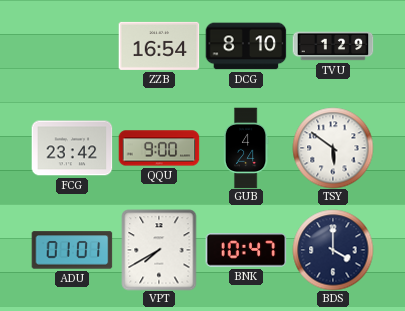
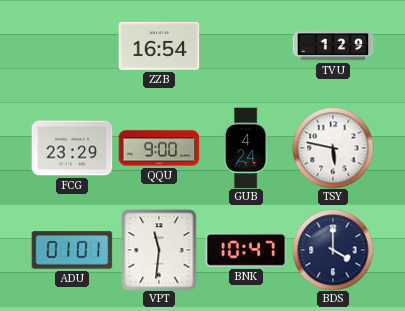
DCG: 8:10 -> none (246, 46)
FCG: 23:42 -> 23:29 (72, 148)
TSY: 5:51 -> 5:47 (333, 148)
VPT: 7:40 -> 11:31 (159, 250)
